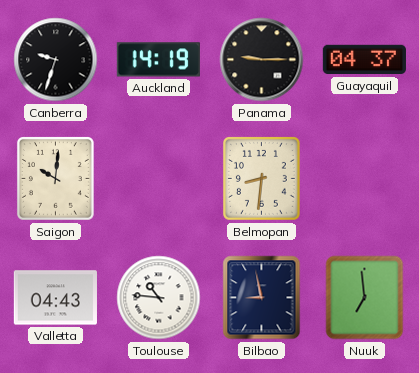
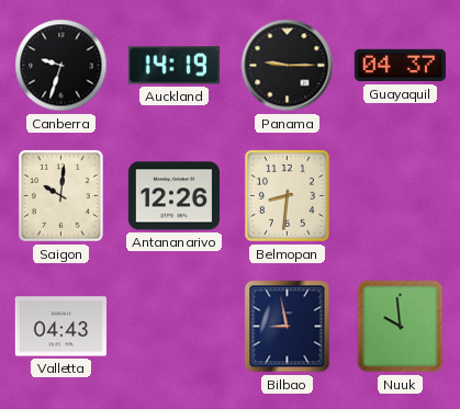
Antananarivo: none -> 12:26 (173, 196)
Toulouse: 10:46 -> none (159, 298)
Nuuk: 6:59 -> 9:59 (401, 327)
